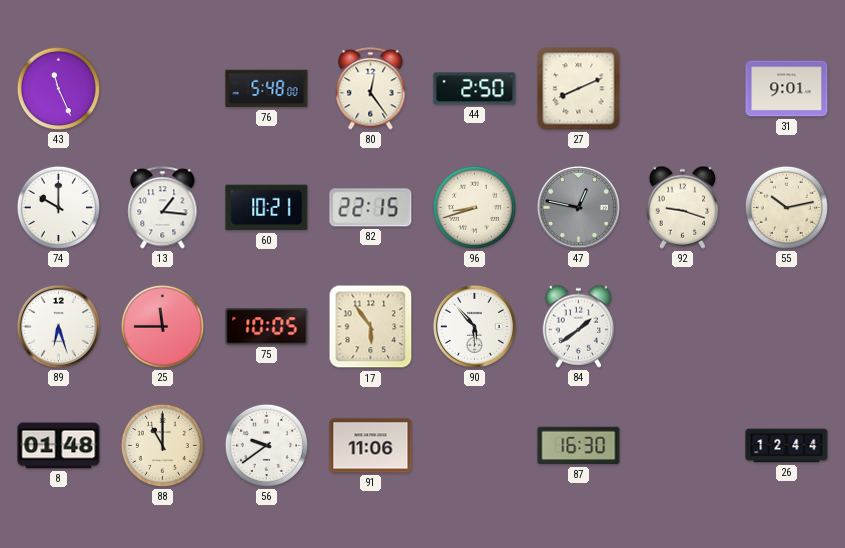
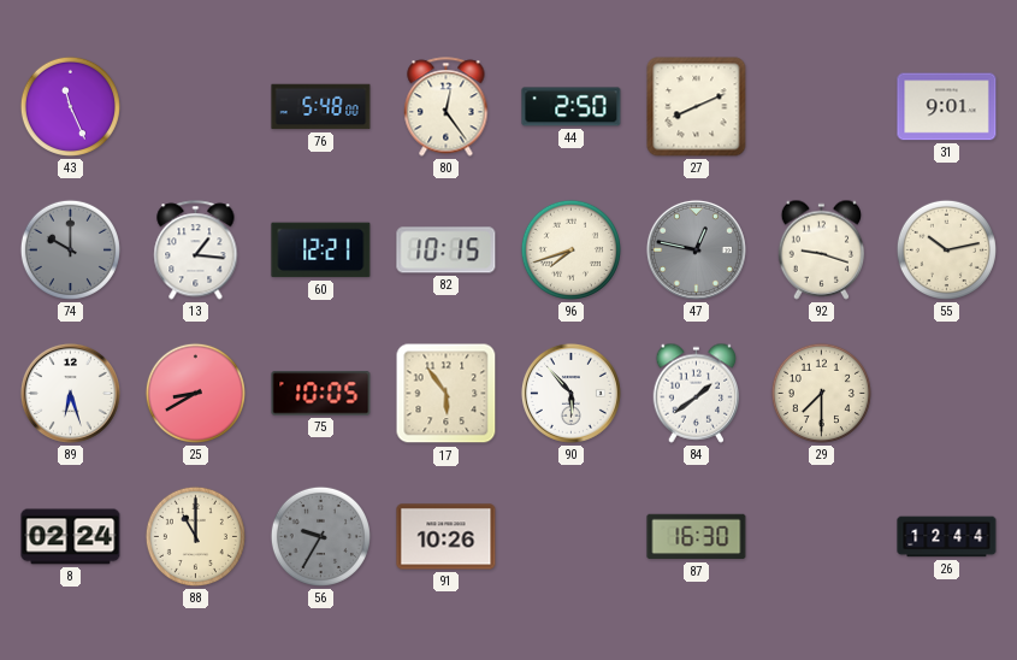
74 dial: white -> grey (70, 249)
60: 10:21 -> 12:21 (321, 251)
82: 22:15 -> 10:15 (447, 251)
96: 8:42 -> 7:42 (570, 249)
25: 11:45 -> 8:40 (195, 393)
29: none -> 7:30 (821, 393)
8: 01:48 -> 02:24 (71, 537)
56: 9:39 -> 9:35 (320, 536)
56 dial: white -> grey (320, 536)
91: 11:06 -> 10:26 (447, 537)
